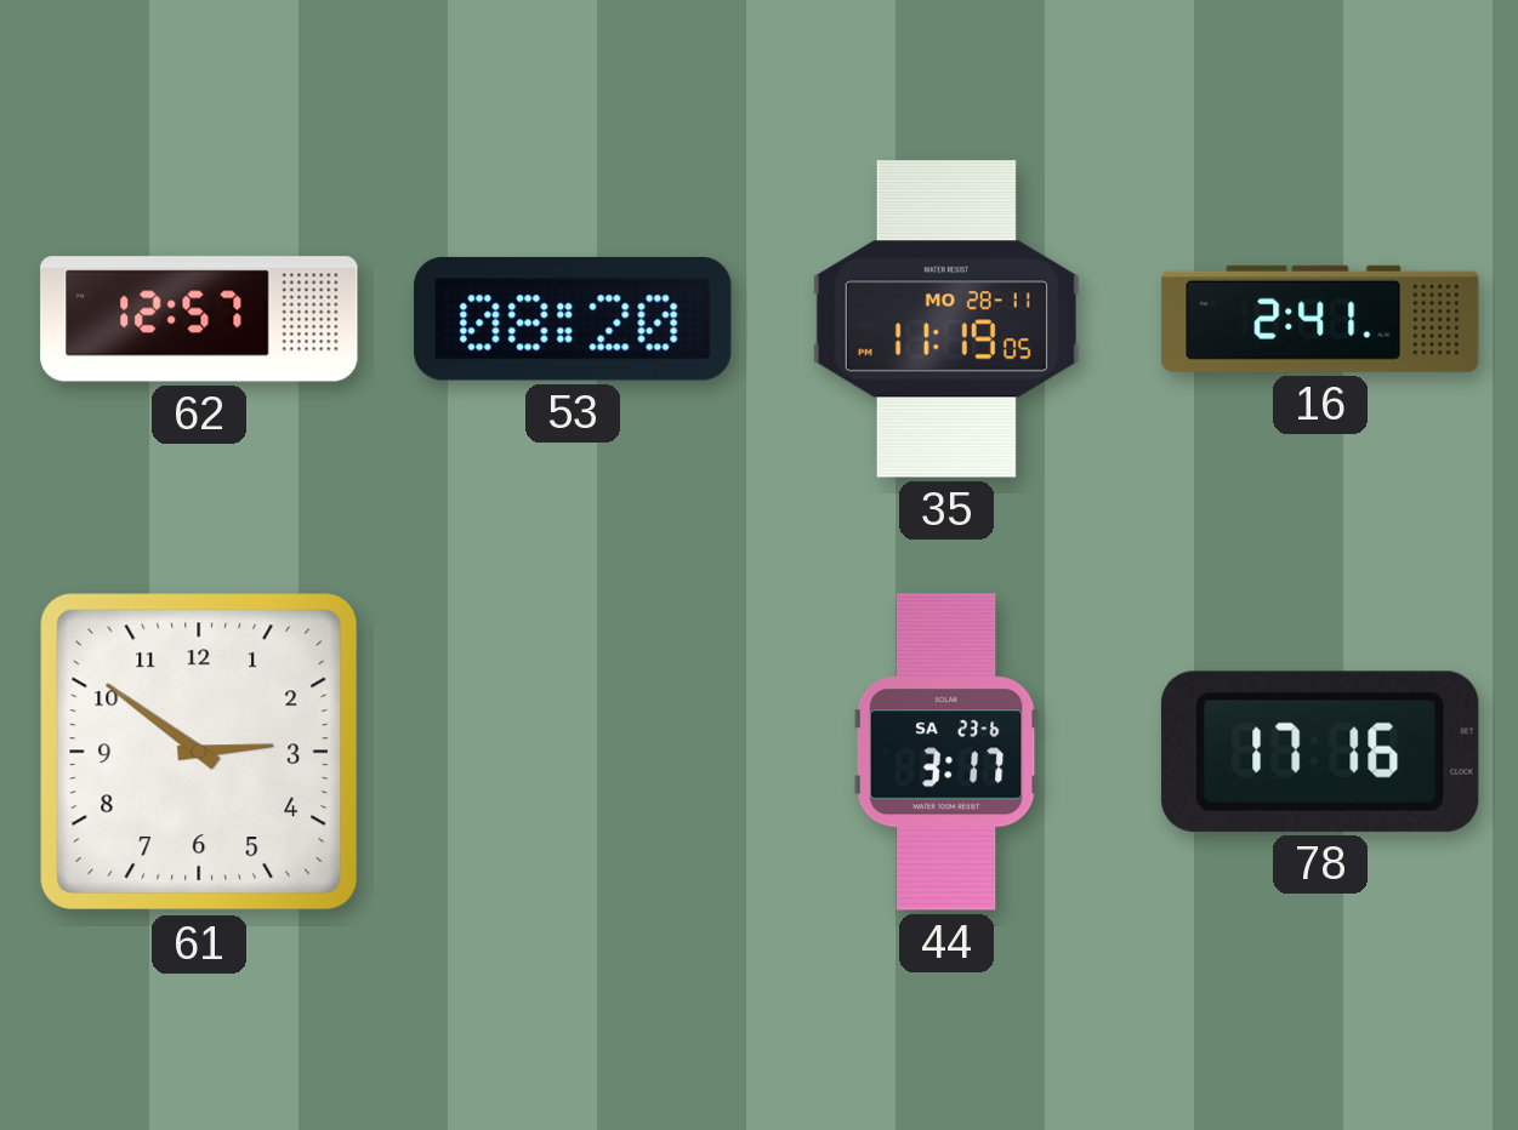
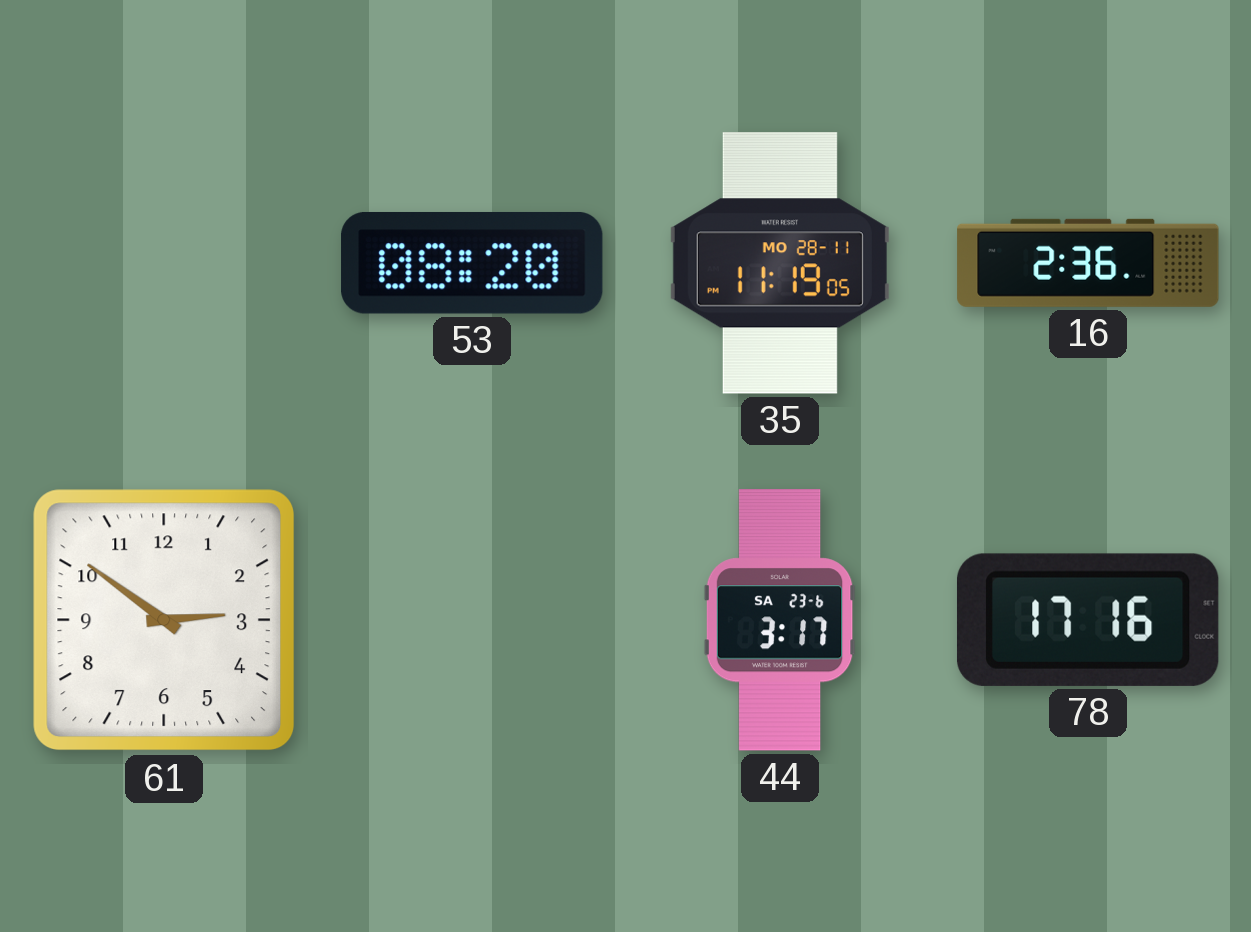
62: 12:57 -> none (199, 319)
16: 2:41 -> 2:36 (1088, 263)
